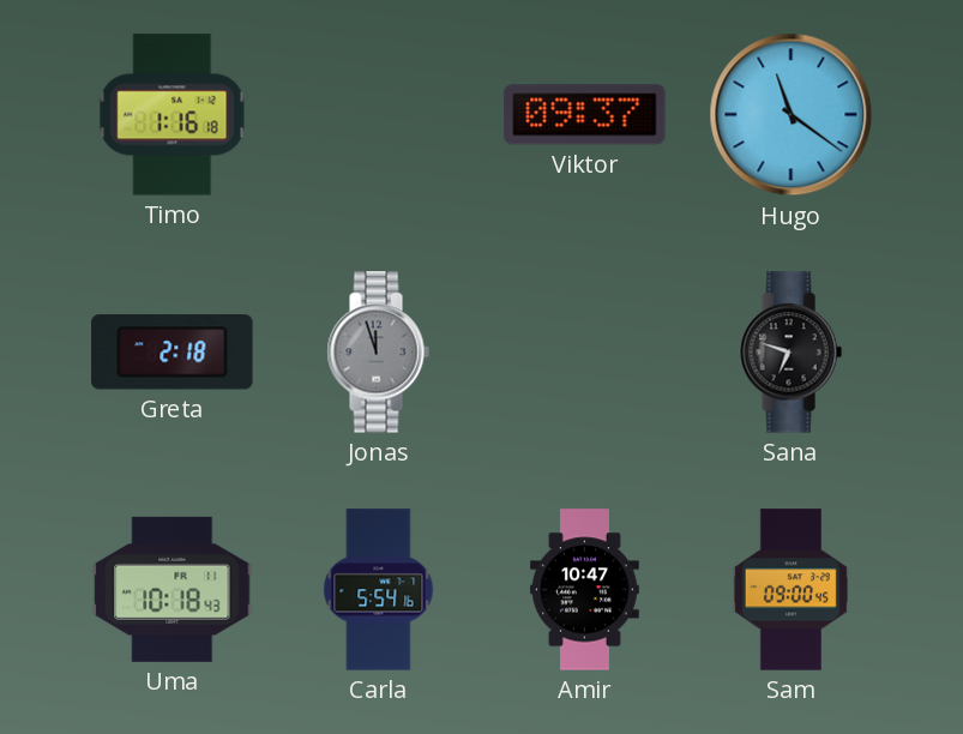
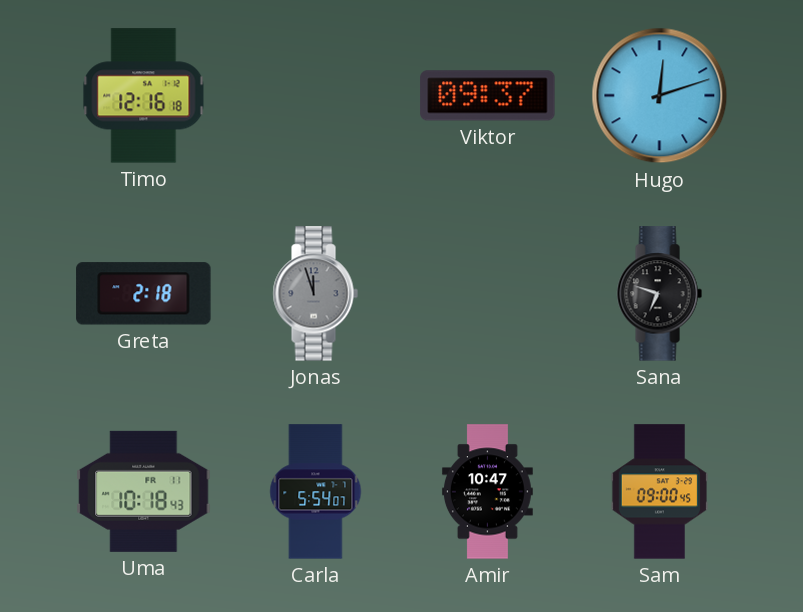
Timo: 1:16 -> 12:16 (144, 96)
Hugo: 11:21 -> 12:12 (660, 96)
Carla: 5:54:16 -> 5:54:07 (316, 492)
